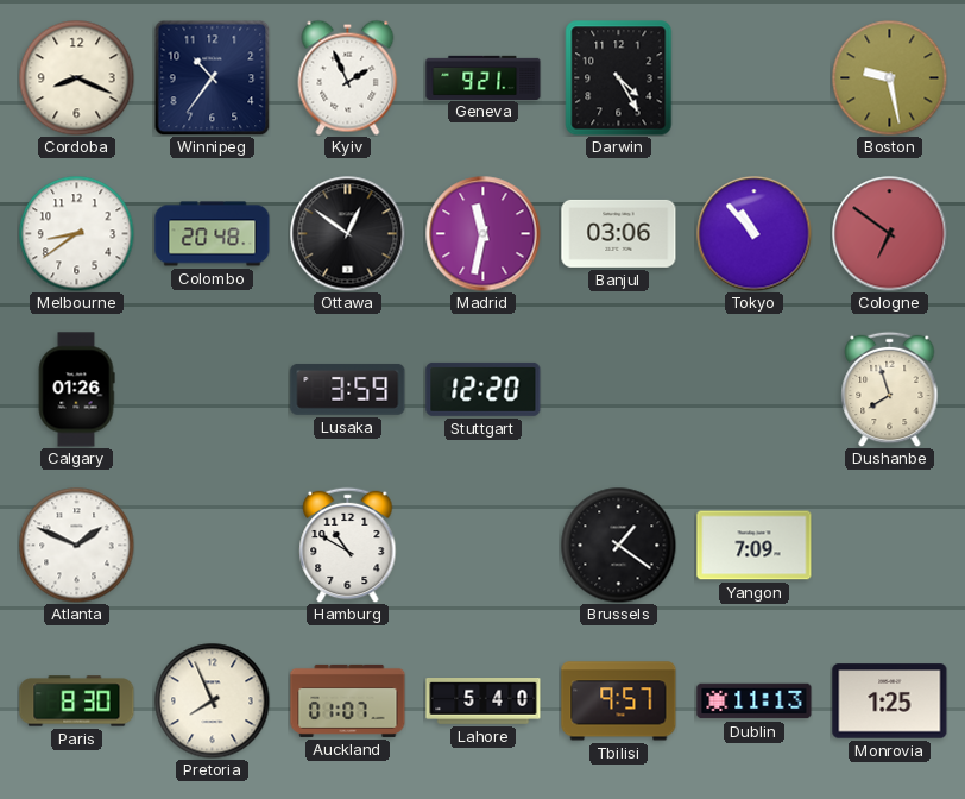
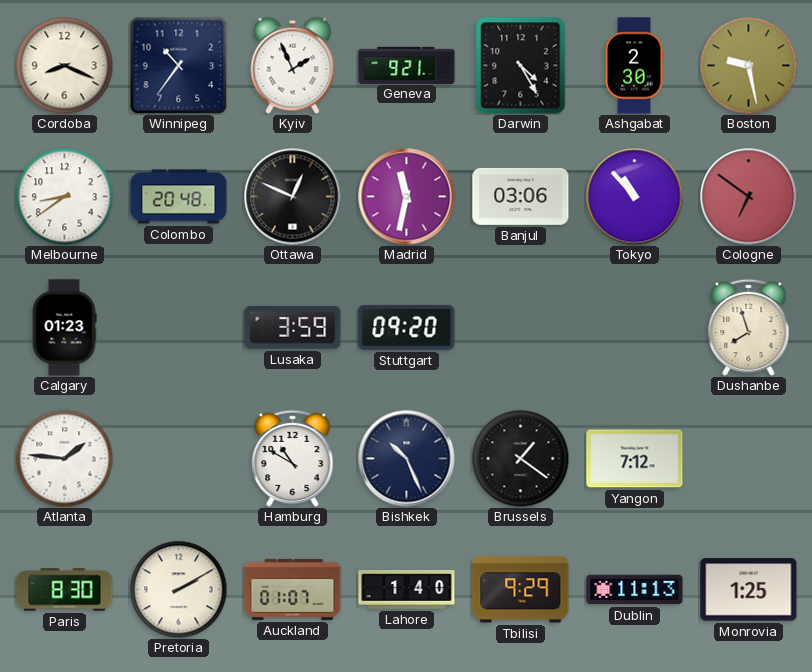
Ashgabat: none -> 2:30 (634, 66)
Ottawa: 12:51 -> 12:49 (293, 197)
Calgary: 01:26 -> 01:23 (64, 328)
Stuttgart: 12:20 -> 09:20 (407, 327)
Atlanta: 1:49 -> 1:46 (64, 458)
Bishkek: none -> 10:26 (407, 459)
Yangon: 7:09 -> 7:12 (635, 459)
Pretoria: 7:56 -> 2:10 (178, 589)
Lahore: 5:40 -> 1:40 (407, 590)
Tbilisi: 9:57 -> 9:29 (521, 590)
